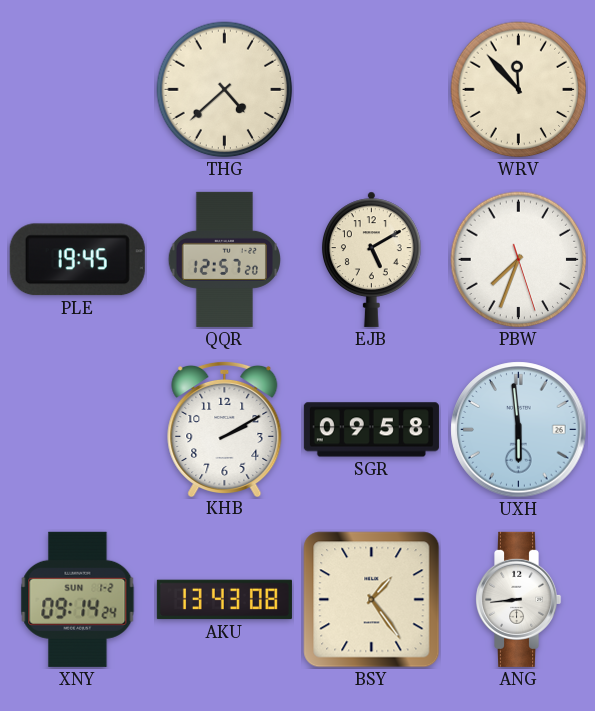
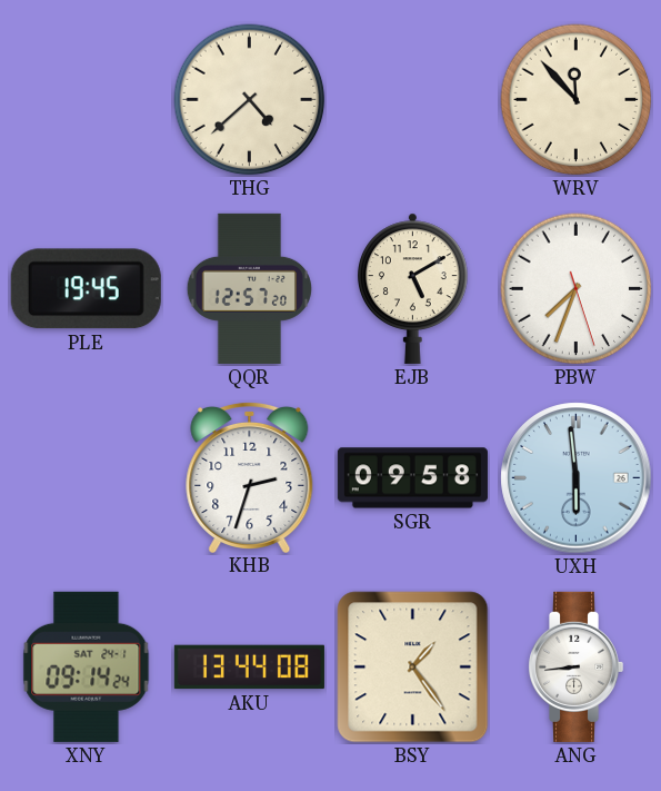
KHB: 2:10 -> 2:33 (250, 476)
XNY date: SUN 1-2 -> SAT 24-1 (87, 666)
AKU: 13:43 -> 13:44 (249, 668)
